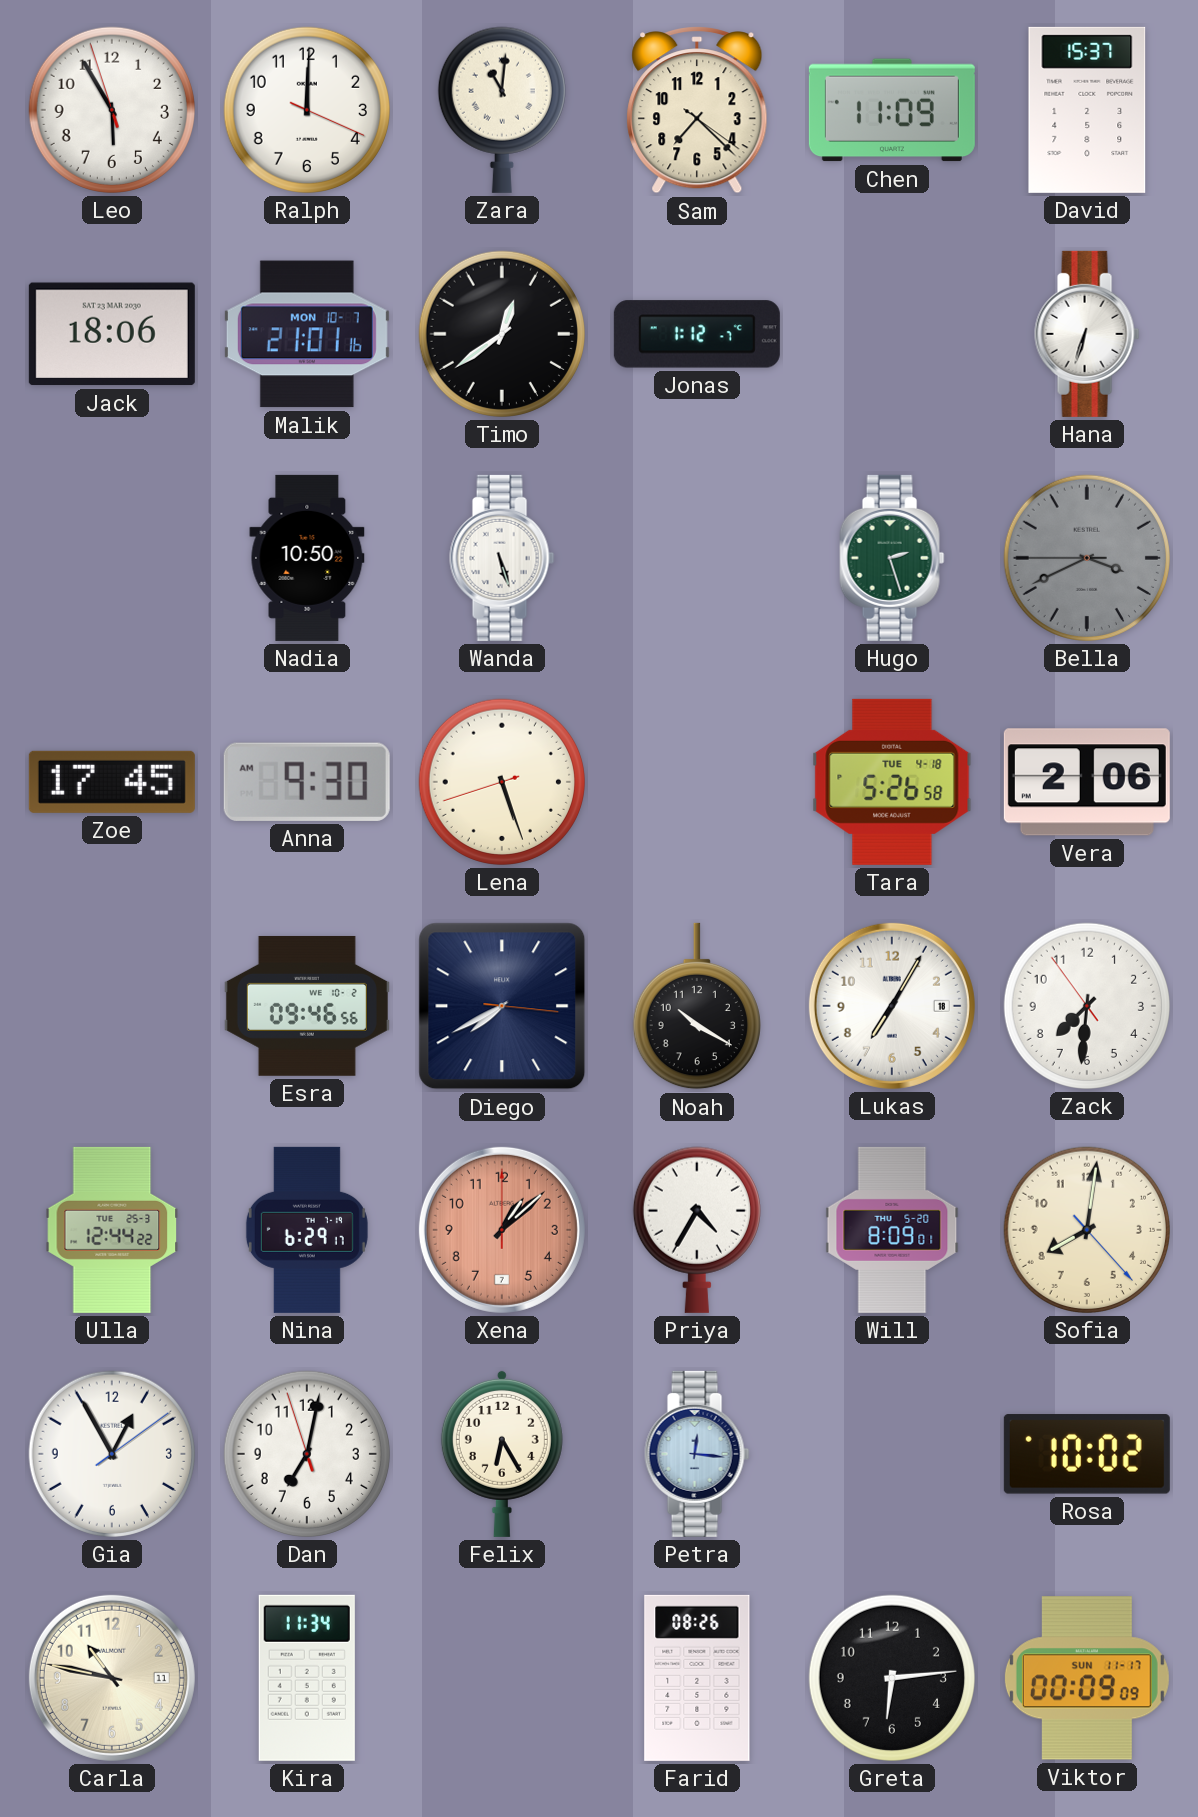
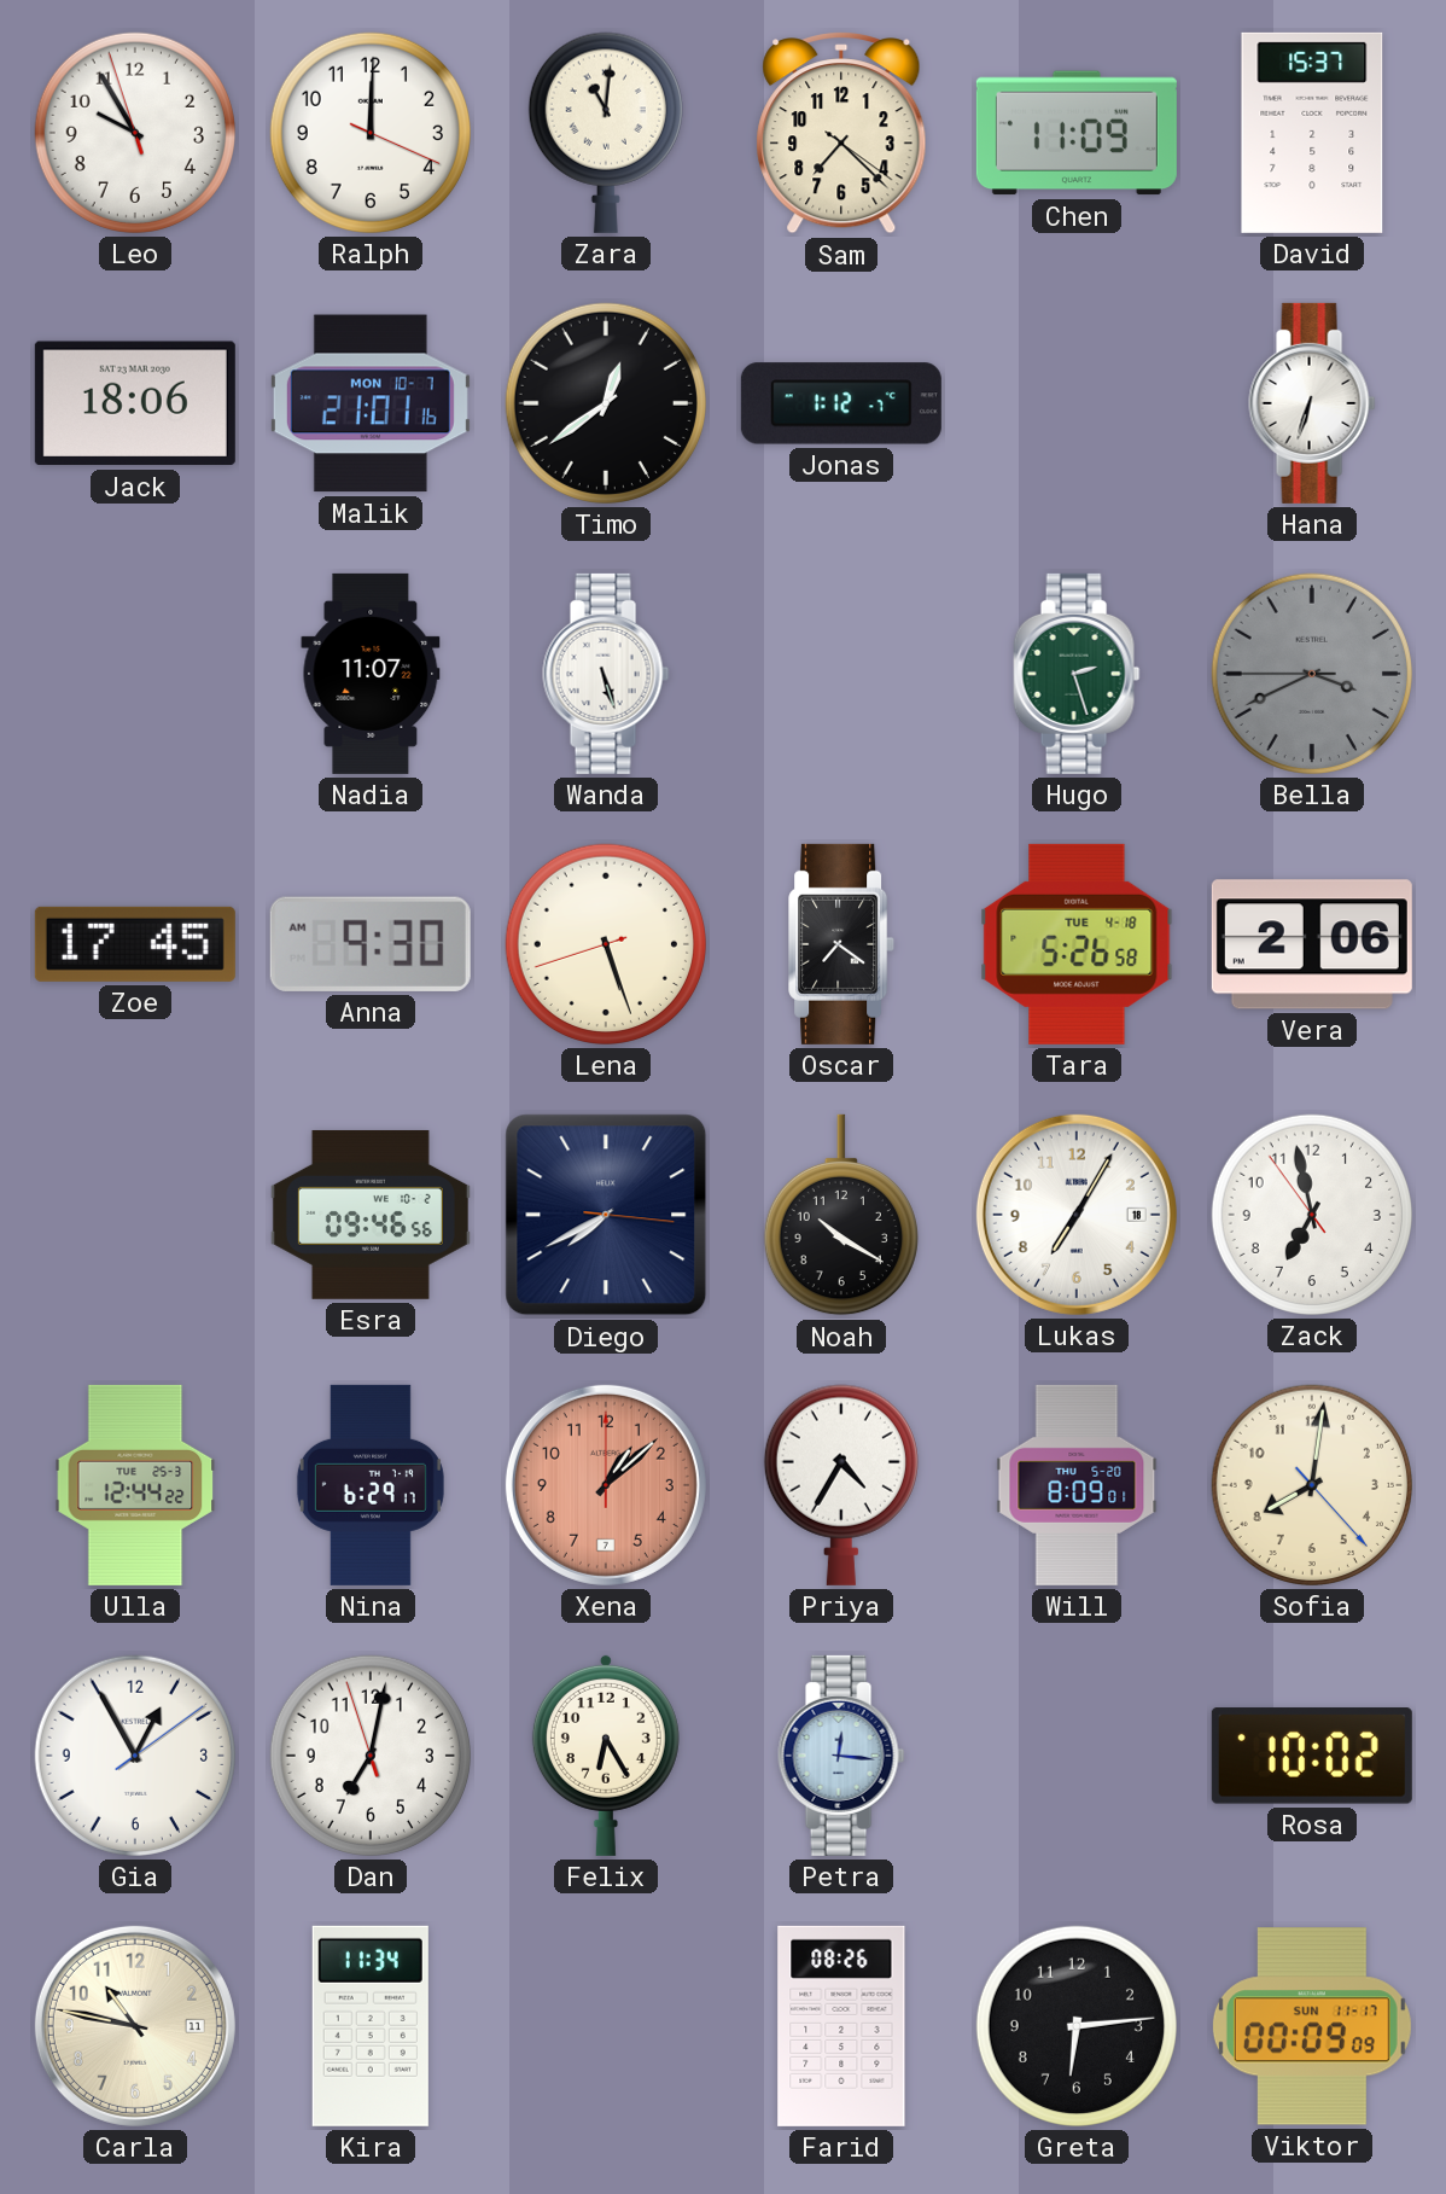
Leo: 5:54 -> 9:54 (135, 133)
Nadia: 10:50 -> 11:07 (371, 674)
Oscar: none -> 7:21 (842, 944)
Zack: 7:30 -> 6:57 (1312, 1215)
